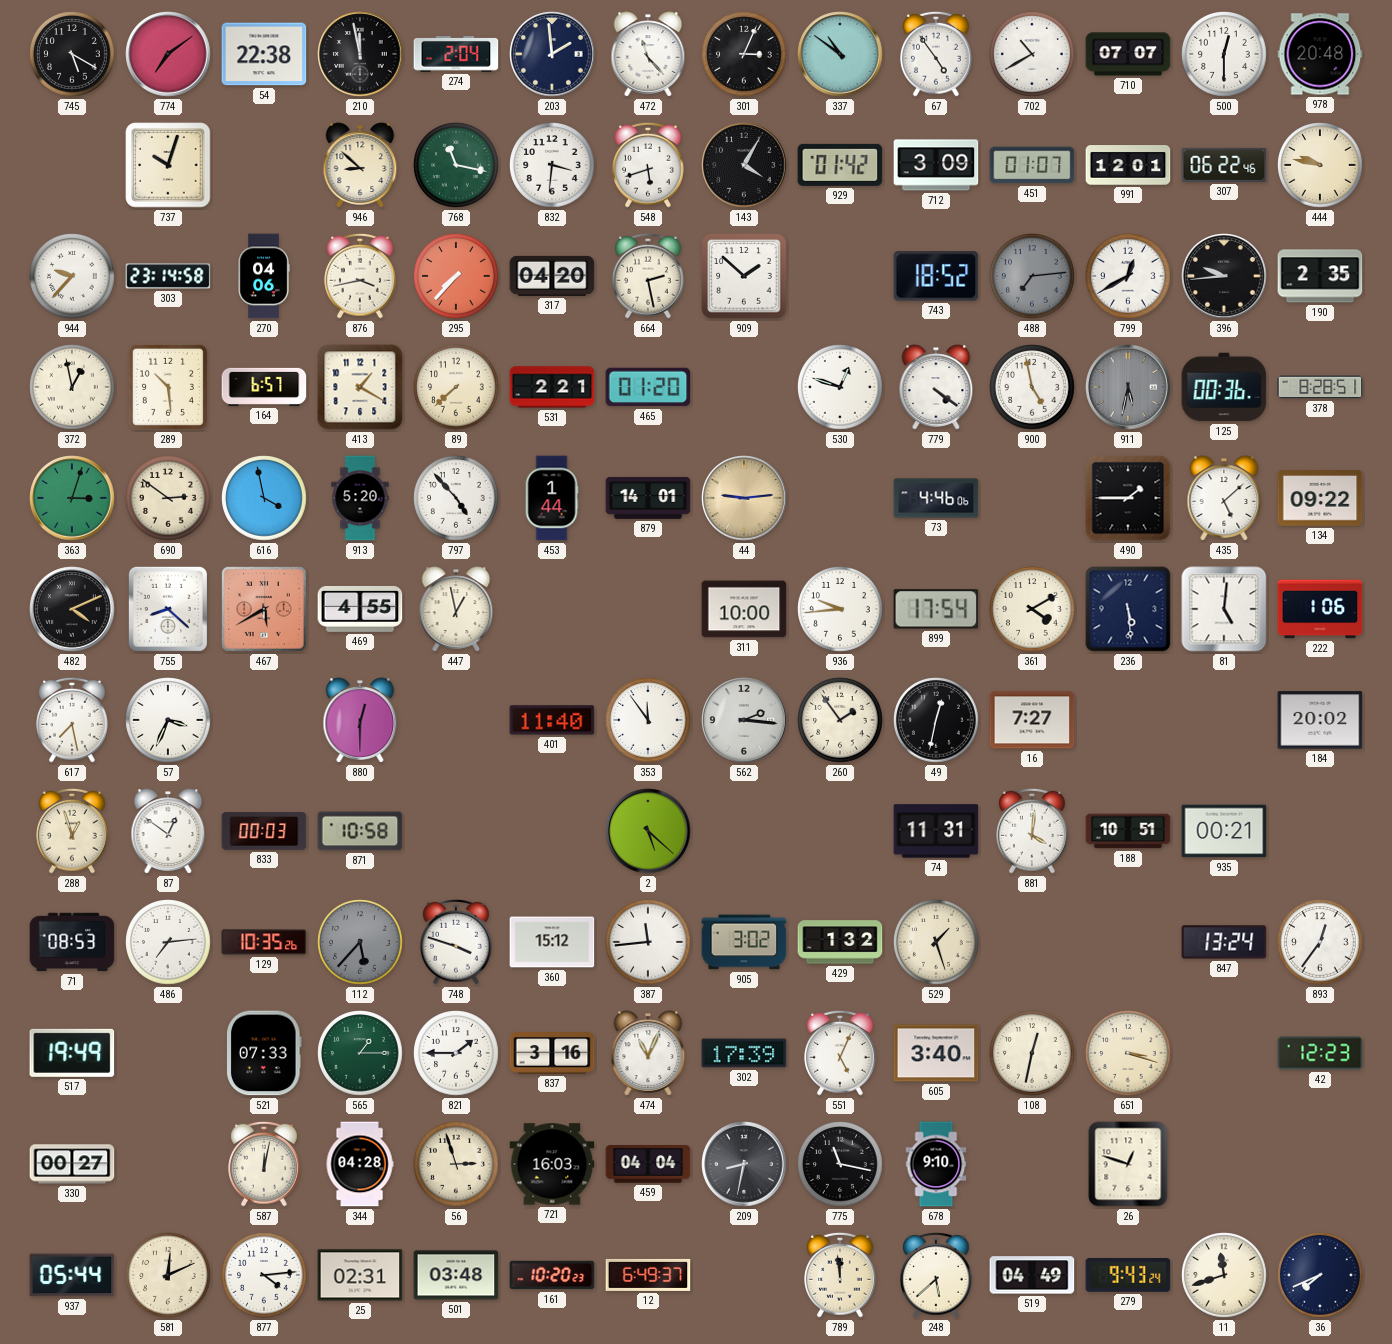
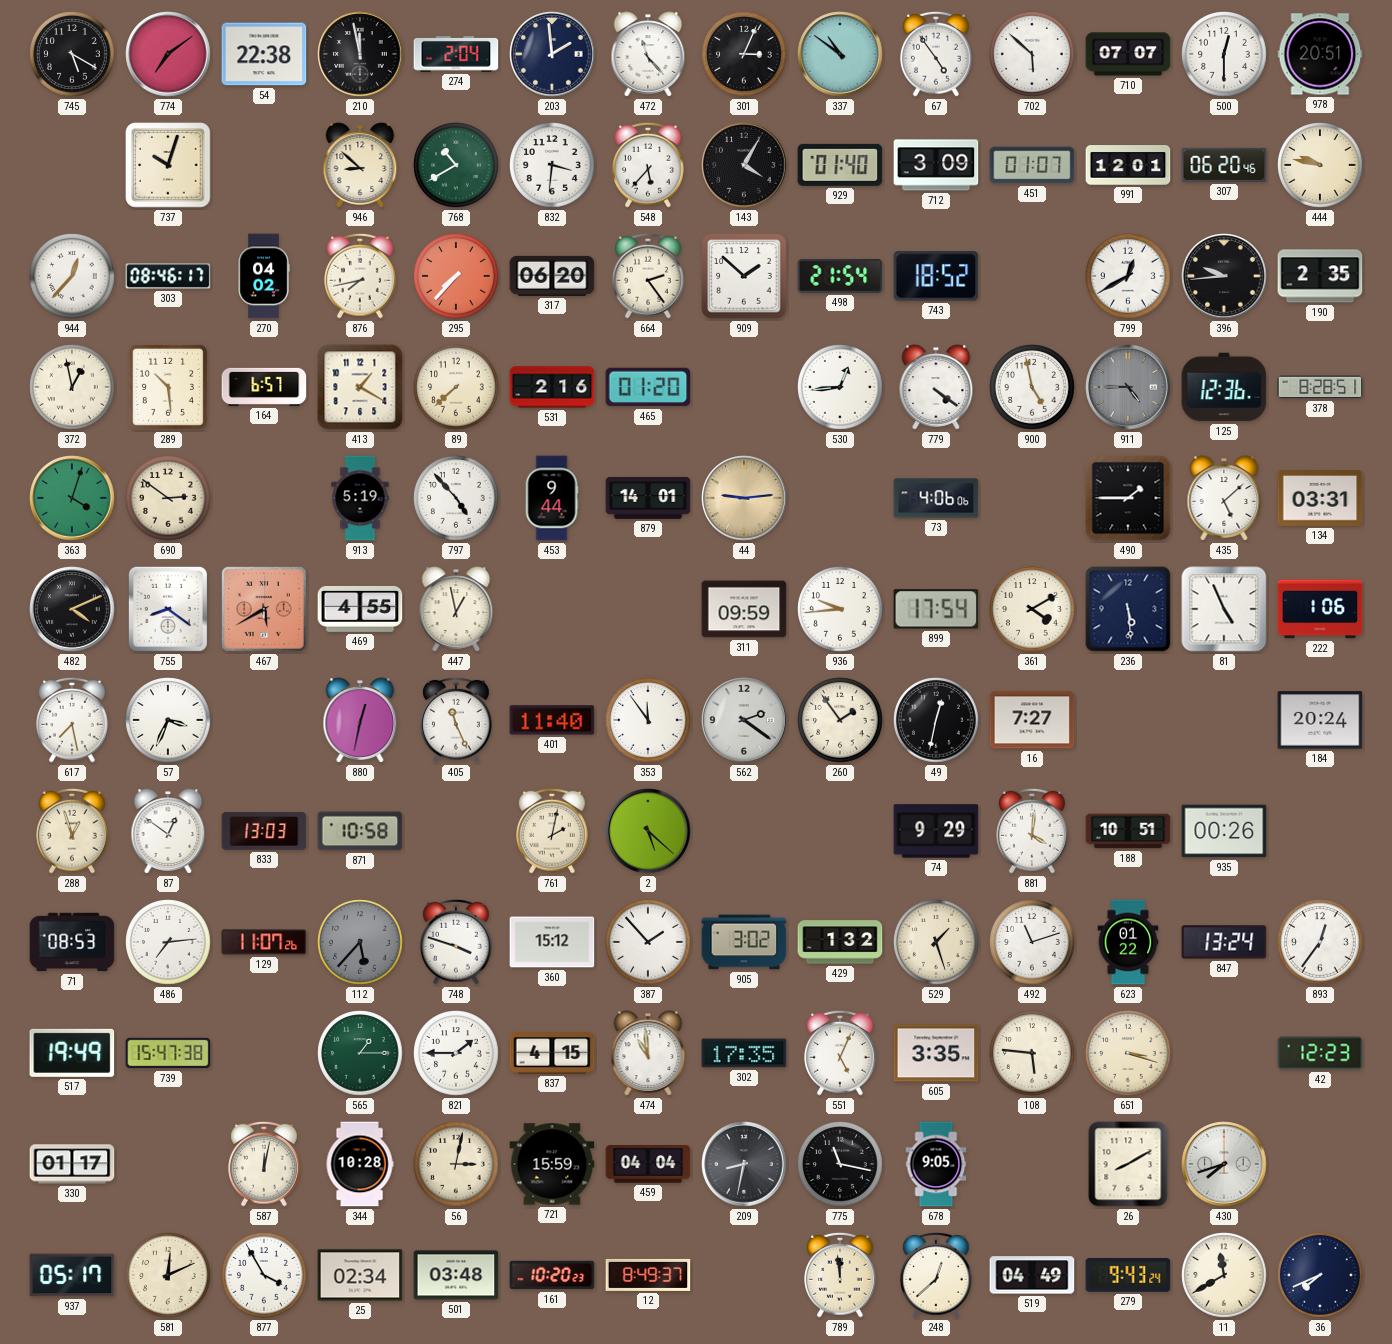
702: 10:40 -> 5:52 (1032, 54)
978: 20:48 -> 20:51 (1320, 54)
768: 11:17 -> 10:40 (456, 165)
548: 5:42 -> 5:37 (649, 165)
929: 01:42 -> 01:40 (840, 165)
307: 06:22 -> 06:20 (1224, 165)
944: 9:37 -> 12:37 (72, 276)
303: 23:14 -> 08:46 (168, 276)
270: 04:06 -> 04:02 (264, 276)
876: 3:43 -> 7:43 (361, 276)
317: 04:20 -> 06:20 (552, 276)
664: 2:28 -> 2:24 (649, 276)
498: none -> 21:54 (840, 276)
488: 7:14 -> none (1032, 276)
531: 2:21 -> 2:16 (552, 387)
530: 12:48 -> 12:44 (840, 387)
911: 5:32 -> 4:45 (1128, 387)
125: 00:36 -> 12:36 (1224, 387)
363: 3:03 -> 4:03 (72, 498)
616: 3:58 -> none (264, 498)
913: 5:20 -> 5:19 (360, 498)
453: 1:44 -> 9:44 (552, 498)
73: 4:46 -> 4:06 (936, 498)
134: 09:22 -> 03:31 (1320, 498)
755: 8:22 -> 8:21 (168, 609)
311: 10:00 -> 09:59 (744, 609)
81: 5:01 -> 4:56 (1224, 609)
880: 12:30 -> 12:32 (360, 720)
405: none -> 11:26 (457, 720)
562: 2:16 -> 2:21 (744, 720)
184: 20:02 -> 20:24 (1320, 720)
833: 00:03 -> 13:03 (264, 831)
761: none -> 2:02 (553, 831)
74: 11:31 -> 9:29 (936, 831)
935: 00:21 -> 00:26 (1224, 831)
129: 10:35 -> 11:07 (264, 942)
387: 11:44 -> 1:53 (648, 942)
492: none -> 11:12 (1032, 942)
623: none -> 01:22 (1128, 942)
739: none -> 15:47 (168, 1053)
521: 07:33 -> none (264, 1053)
837: 3:16 -> 4:15 (552, 1053)
474: 11:04 -> 10:59 (648, 1053)
302: 17:39 -> 17:35 (744, 1053)
605: 3:40 -> 3:35 (936, 1053)
108: 12:32 -> 5:46 (1032, 1053)
330: 00:27 -> 01:17 (72, 1164)
344: 04:28 -> 10:28 (360, 1164)
56: 2:57 -> 3:02 (456, 1164)
721: 16:03 -> 15:59 (552, 1164)
678: 9:10 -> 9:05 (936, 1164)
26: 12:48 -> 8:10 (1128, 1164)
430: none -> 7:42 (1224, 1164)
937: 05:44 -> 05:17 (72, 1275)
877: 4:14 -> 3:55 (264, 1275)
25: 02:31 -> 02:34 (360, 1275)
12: 6:49 -> 8:49 (648, 1275)
248: 5:38 -> 12:38 (937, 1275)
11: 11:42 -> 11:40 (1224, 1275)
